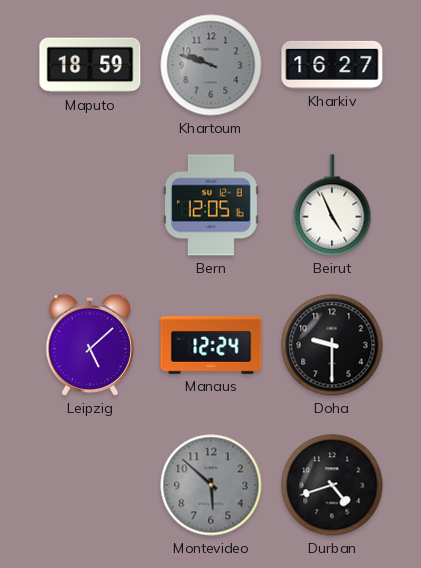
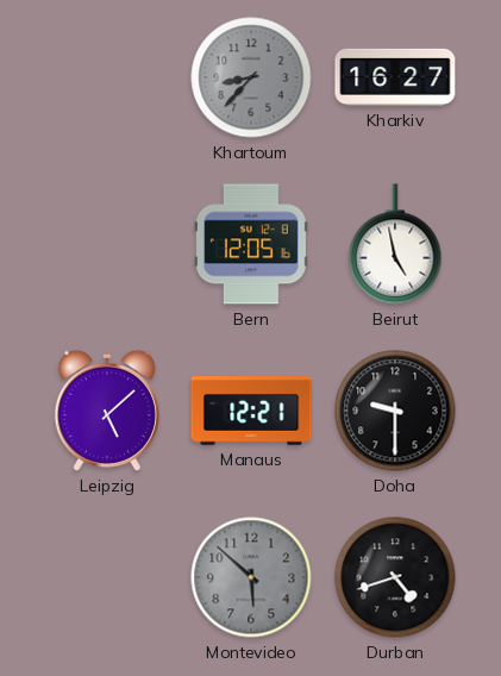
Maputo: 18:59 -> none (90, 65)
Khartoum: 9:48 -> 8:37 (251, 77)
Beirut: 4:56 -> 4:58 (395, 244)
Manaus: 12:24 -> 12:21 (251, 412)
